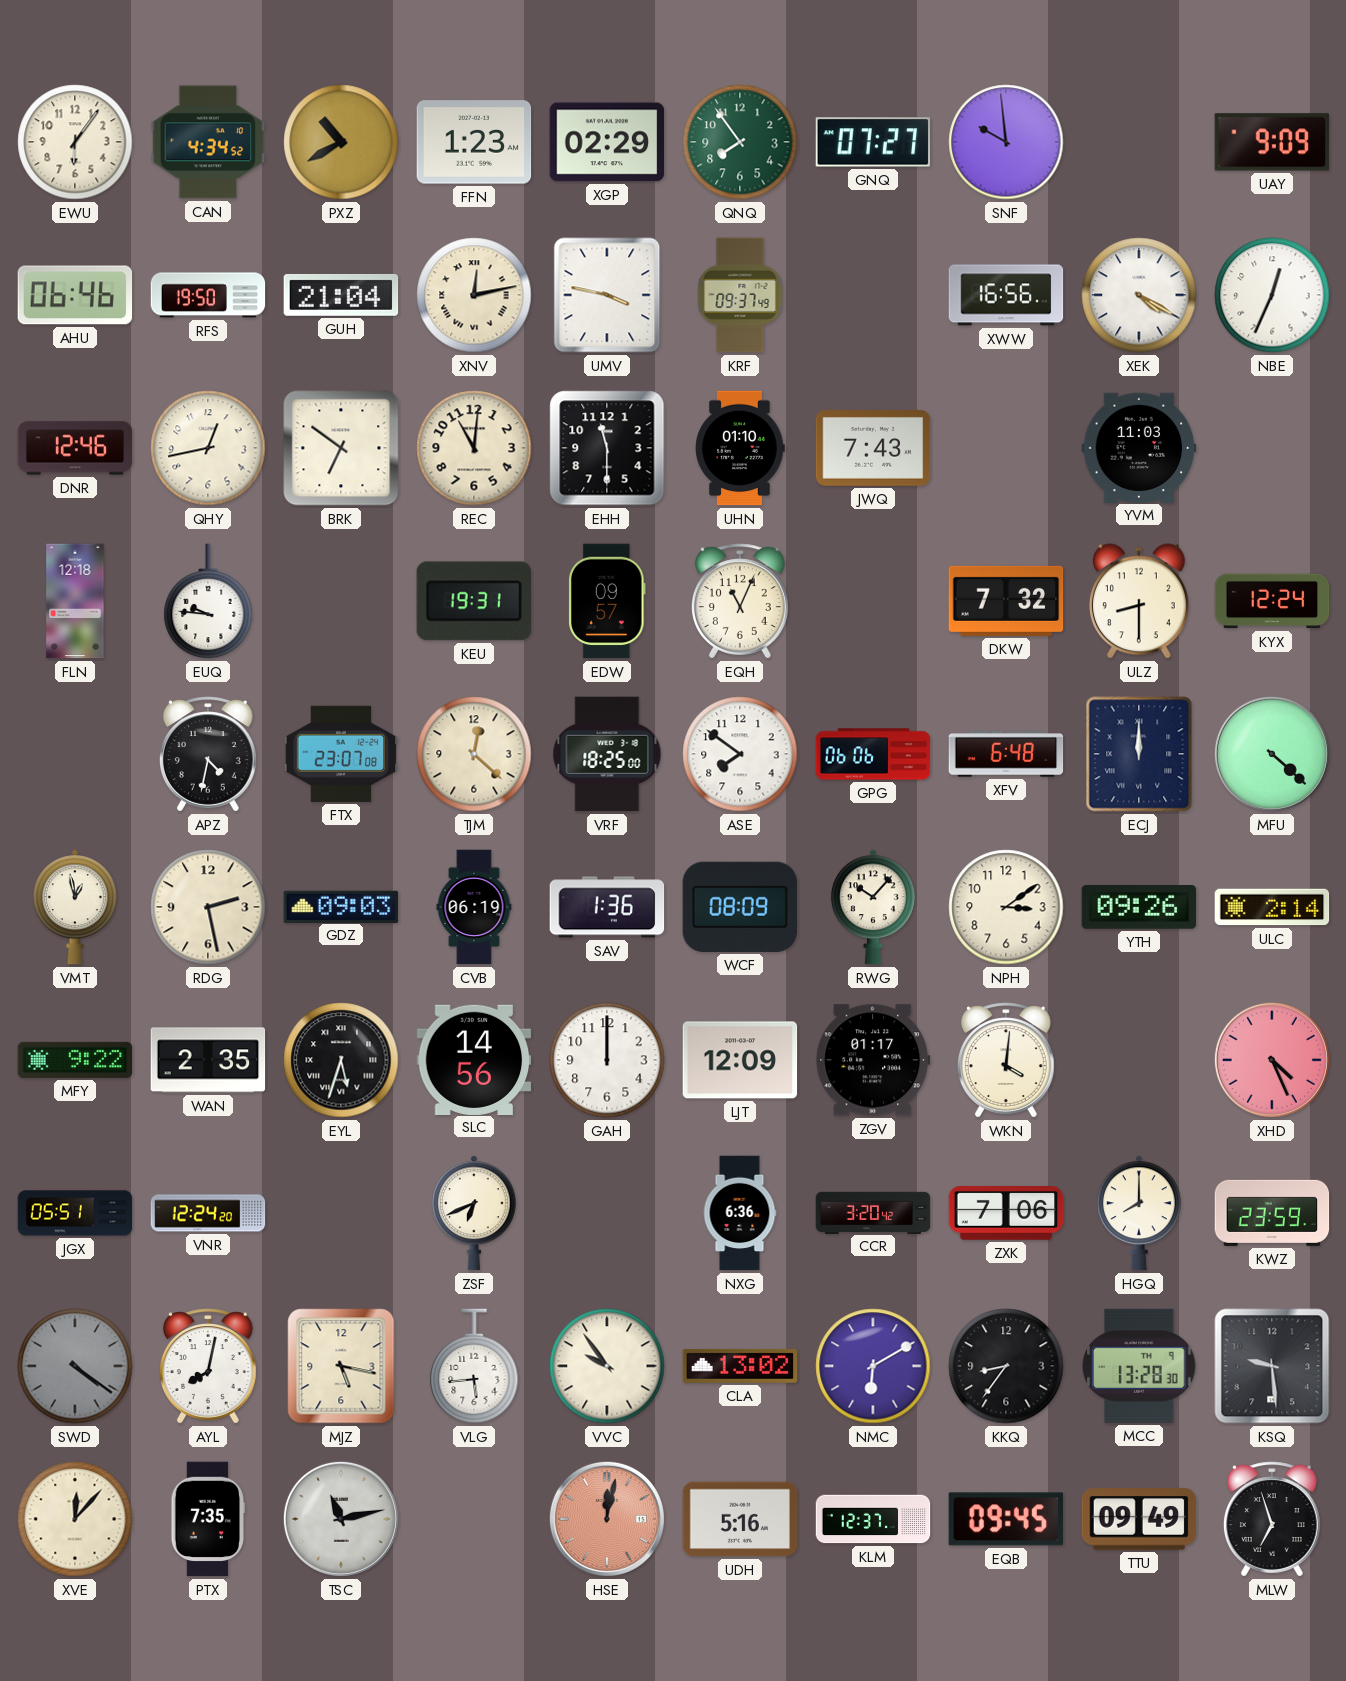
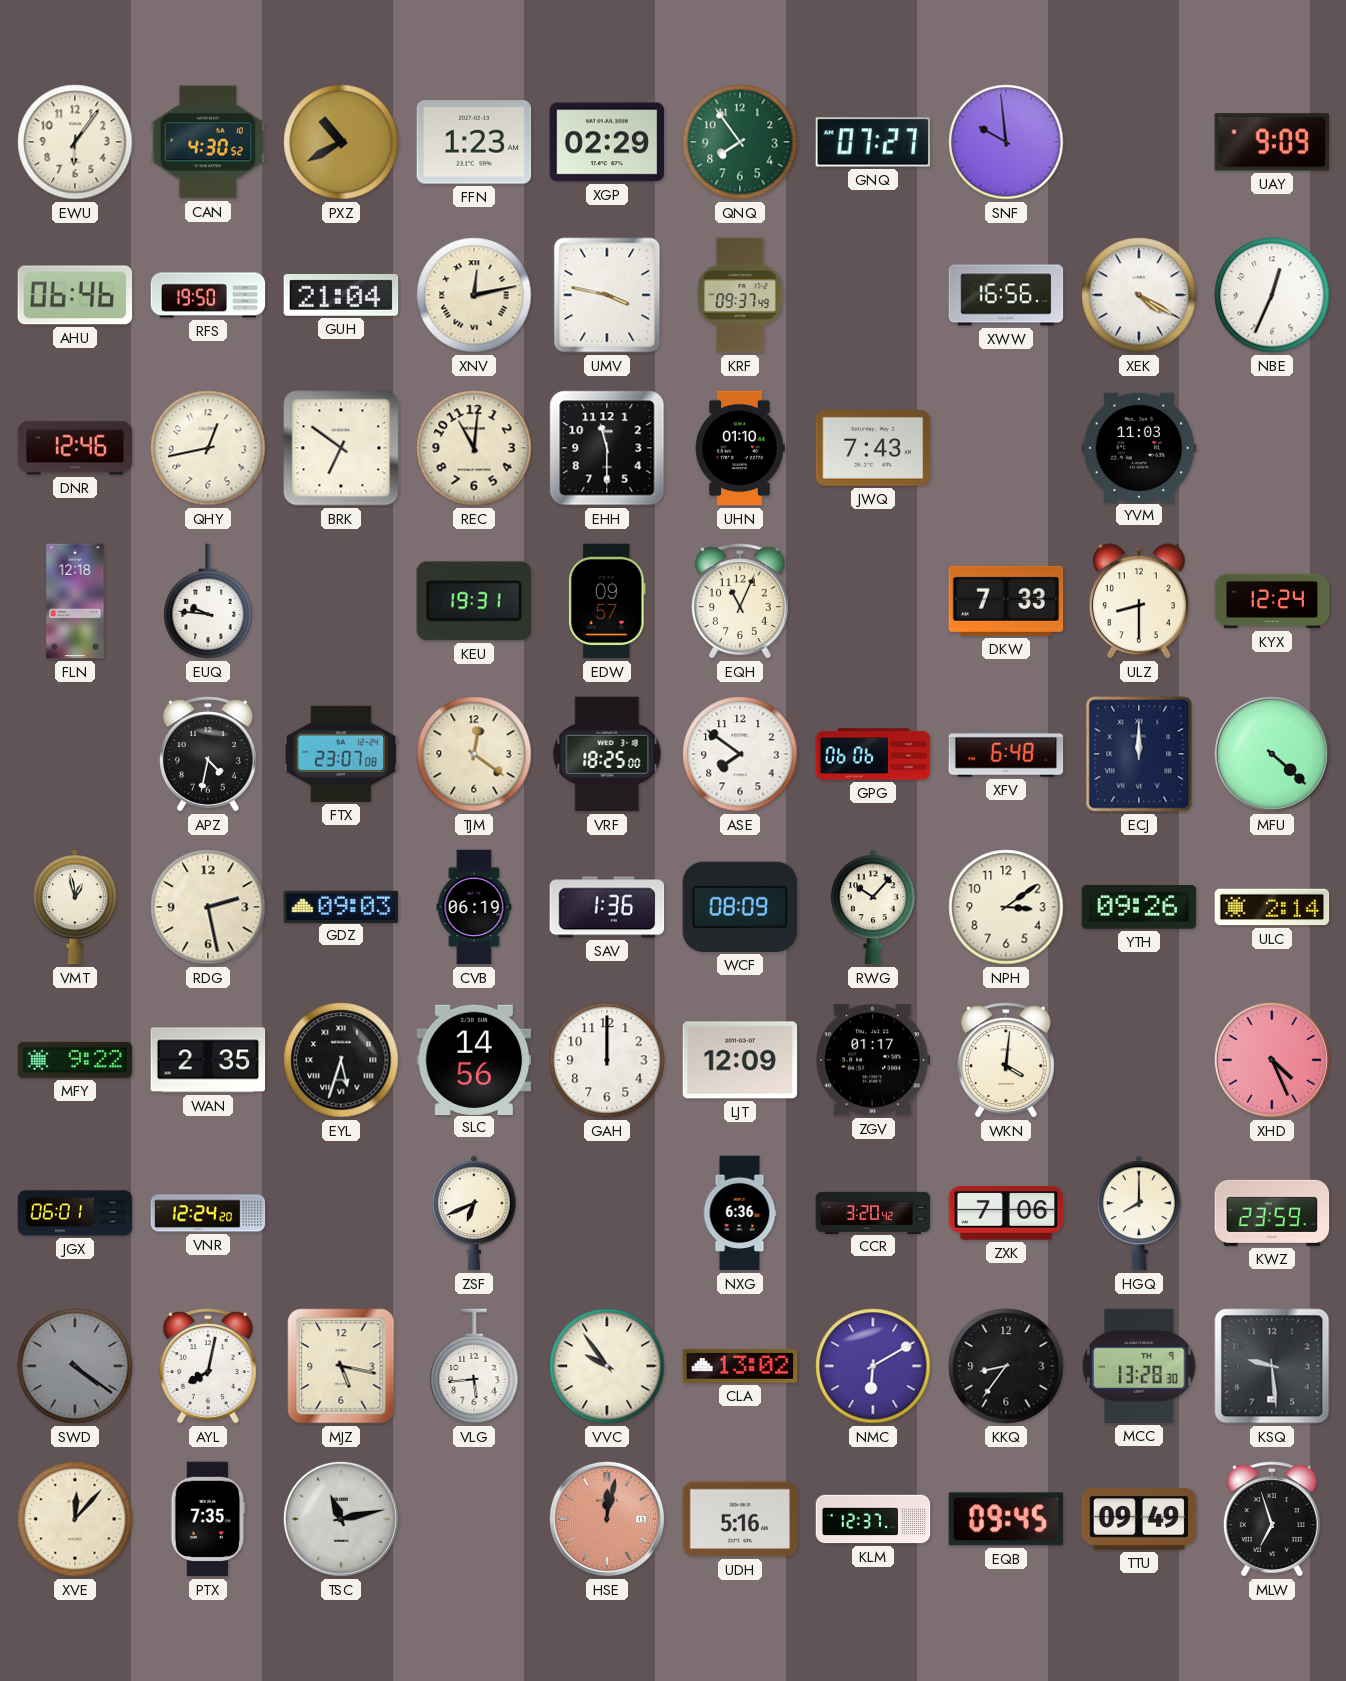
CAN: 4:34 -> 4:30 (208, 142)
DKW: 7:32 -> 7:33 (1006, 601)
TJM: 12:22 -> 12:21 (474, 754)
JGX: 05:51 -> 06:01 (75, 1213)
